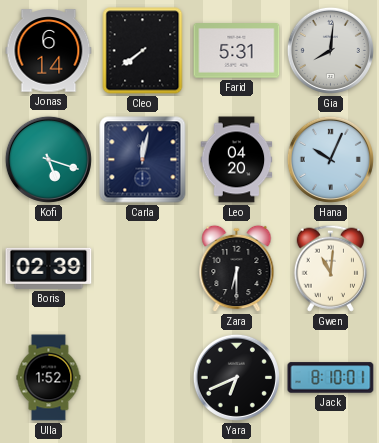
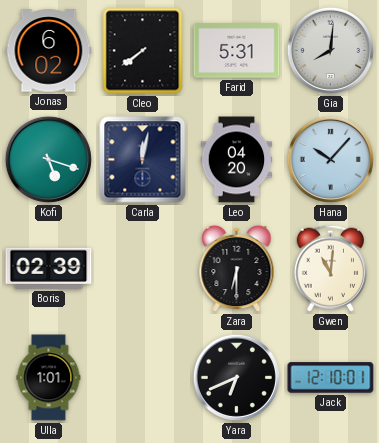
Jonas: 6:14 -> 6:02 (49, 51)
Hana: 10:04 -> 10:07 (330, 159)
Ulla: 1:52 -> 1:01 (49, 378)
Jack: 8:10 -> 12:10 (331, 378)
